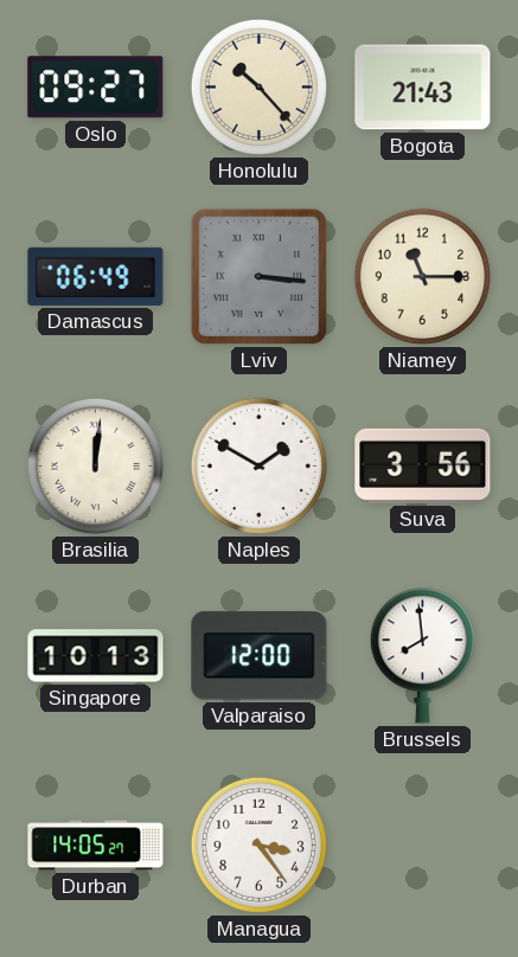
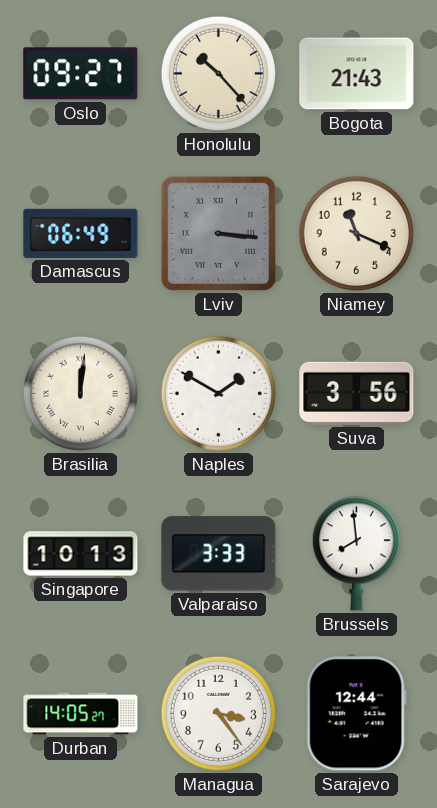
Niamey: 11:15 -> 11:19 (356, 233)
Valparaiso: 12:00 -> 3:33 (219, 554)
Sarajevo: none -> 12:44 (356, 714)
